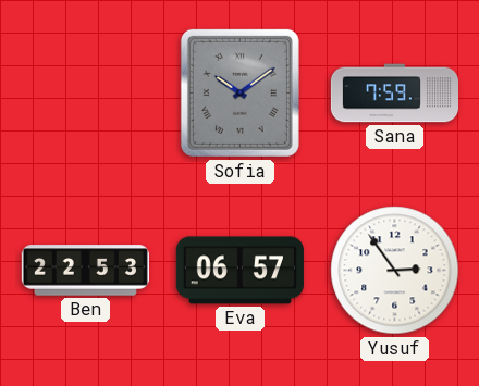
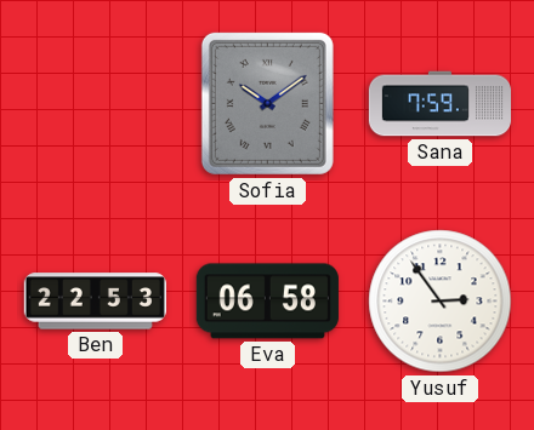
Eva: 06:57 -> 06:58 (267, 302)
